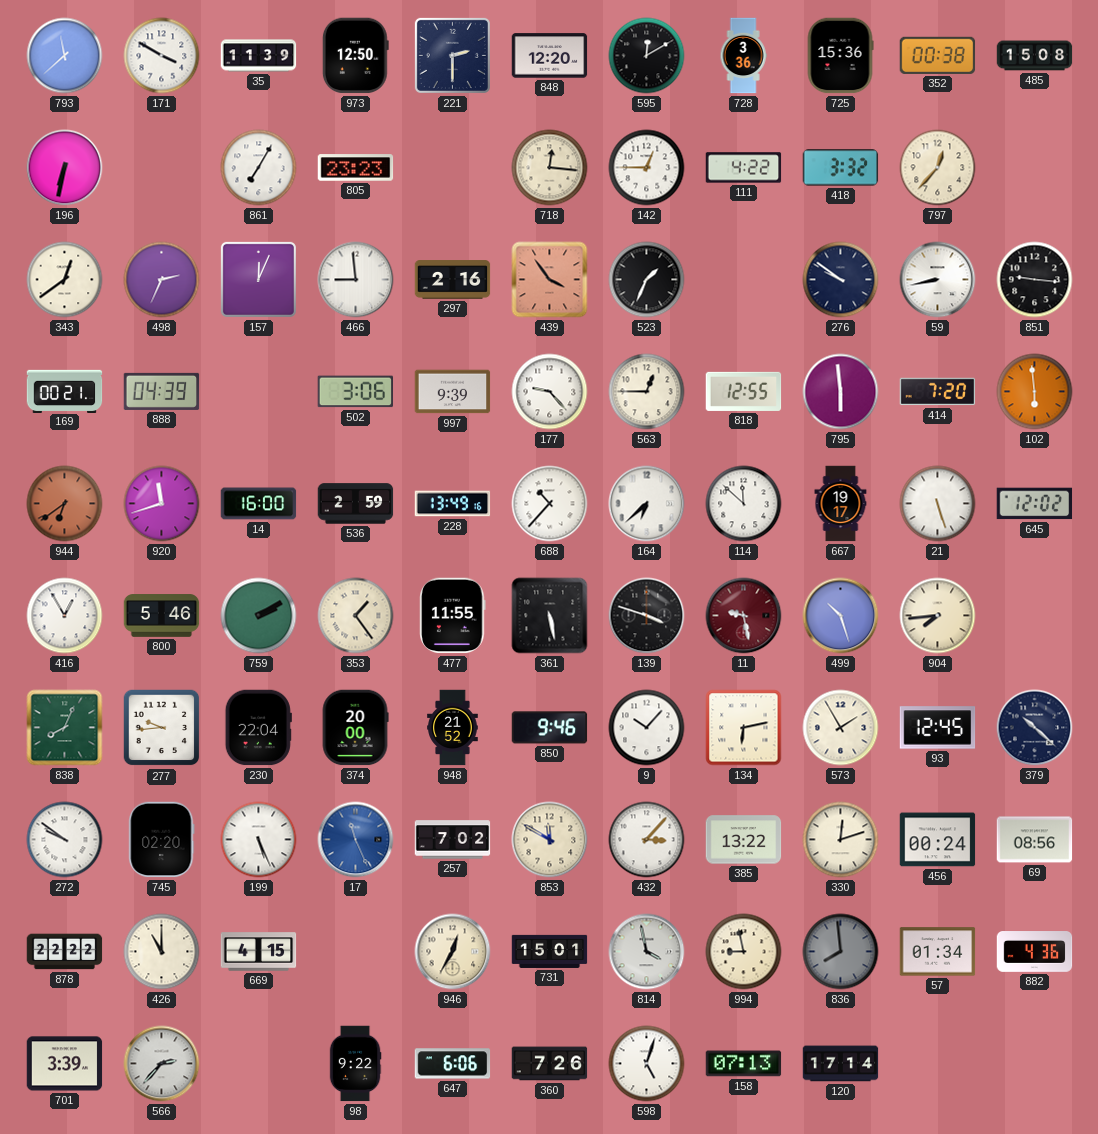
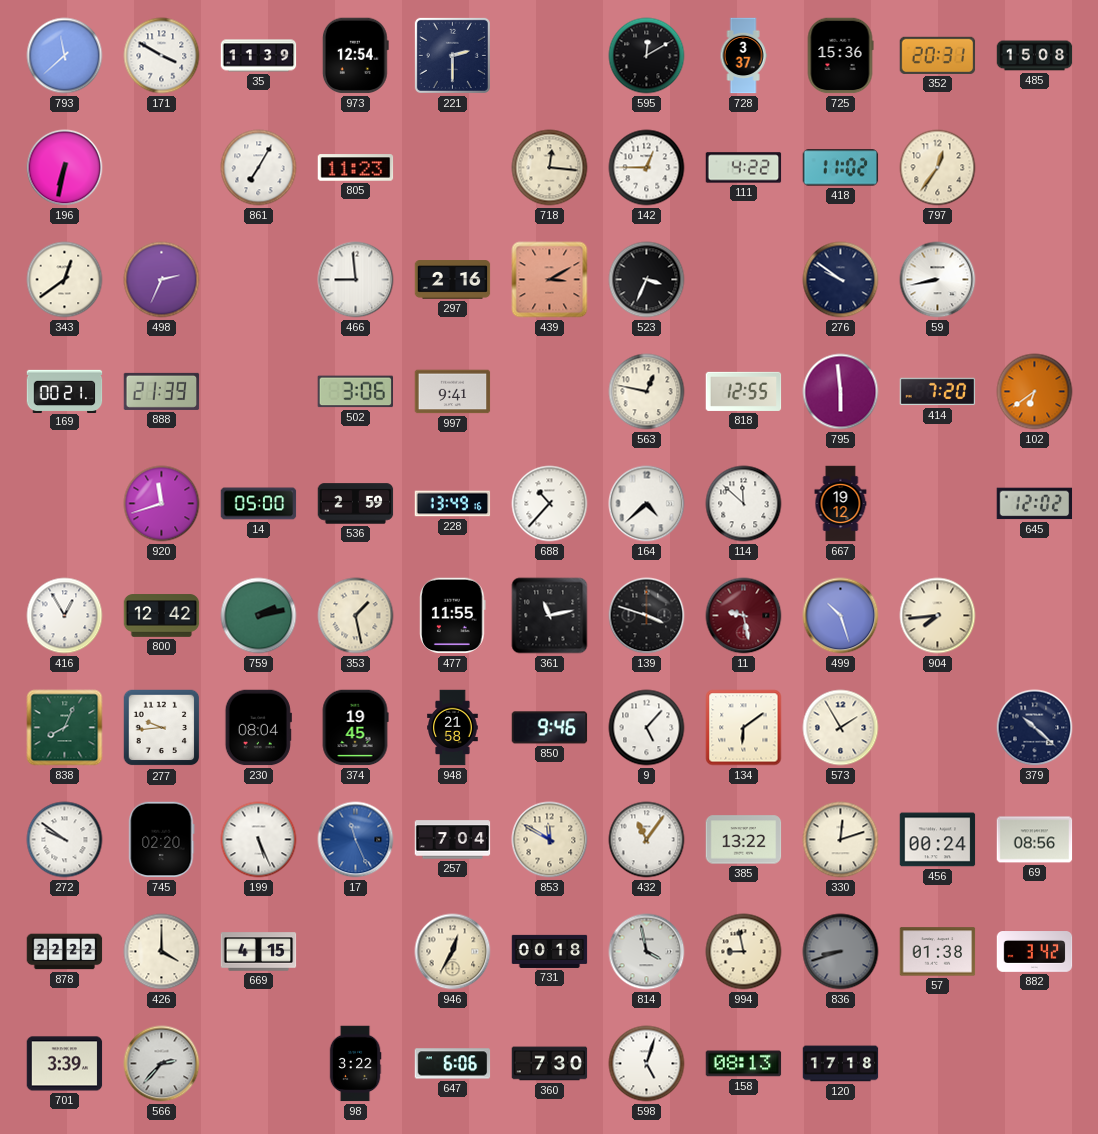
973: 12:50 -> 12:54 (355, 56)
848: 12:20 -> none (550, 56)
728: 3:36 -> 3:37 (743, 56)
352: 00:38 -> 20:31 (938, 55)
805: 23:23 -> 11:23 (356, 168)
418: 3:32 -> 11:02 (841, 168)
797: 12:37 -> 12:36 (938, 168)
157: 12:04 -> none (258, 279)
439: 3:54 -> 3:10 (550, 280)
523: 1:34 -> 3:34 (647, 280)
851: 9:16 -> none (1035, 280)
888: 04:39 -> 21:39 (162, 391)
997: 9:39 -> 9:41 (453, 392)
177: 9:23 -> none (550, 392)
563: 12:45 -> 12:47 (647, 392)
102: 5:59 -> 6:39 (1035, 392)
944: 6:39 -> none (65, 504)
14: 16:00 -> 05:00 (259, 504)
164: 6:38 -> 4:38 (647, 504)
667: 19:17 -> 19:12 (841, 504)
21: 5:27 -> none (938, 504)
800: 5:46 -> 12:42 (162, 616)
759: 2:10 -> 2:13 (259, 616)
353: 1:24 -> 1:28 (356, 616)
361: 5:28 -> 11:13 (550, 616)
230: 22:04 -> 08:04 (258, 728)
374: 20:00 -> 19:45 (355, 728)
948: 21:52 -> 21:58 (453, 728)
9: 10:07 -> 5:07 (647, 728)
134: 6:13 -> 6:09 (744, 728)
93: 12:45 -> none (938, 728)
257: 7:02 -> 7:04 (453, 840)
432: 3:07 -> 11:06 (647, 840)
426: 11:00 -> 4:00 (162, 952)
731: 15:01 -> 00:18 (550, 951)
836: 7:59 -> 8:42 (841, 952)
57: 01:34 -> 01:38 (938, 952)
882: 4:36 -> 3:42 (1035, 952)
98: 9:22 -> 3:22 (355, 1064)
360: 7:26 -> 7:30 (550, 1064)
158: 07:13 -> 08:13 (744, 1064)
120: 17:14 -> 17:18 (841, 1064)
